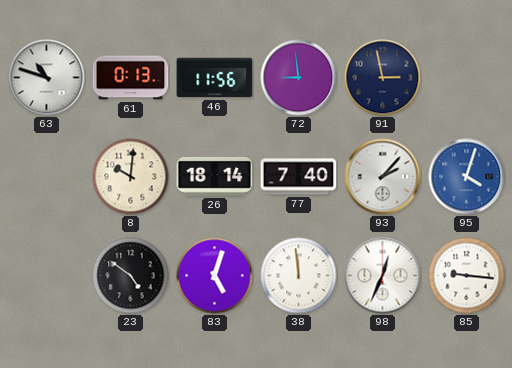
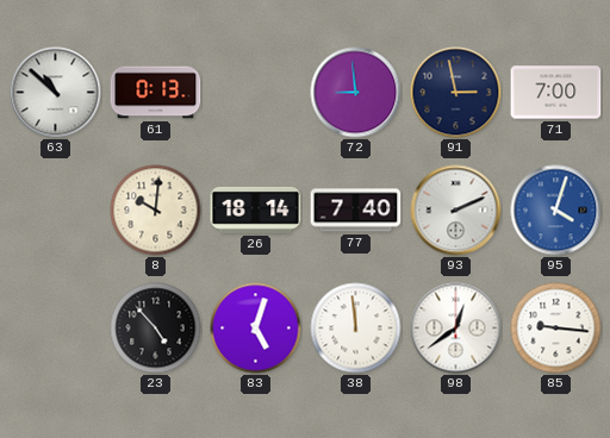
63: 10:48 -> 10:52 (56, 93)
46: 11:56 -> none (215, 78)
71: none -> 7:00 (556, 93)
93: 2:07 -> 2:11 (456, 211)
23: 4:51 -> 4:53 (156, 328)
98: 12:34 -> 12:39 (456, 328)
